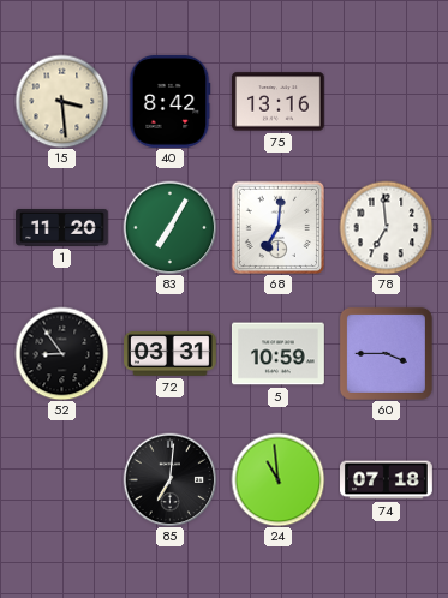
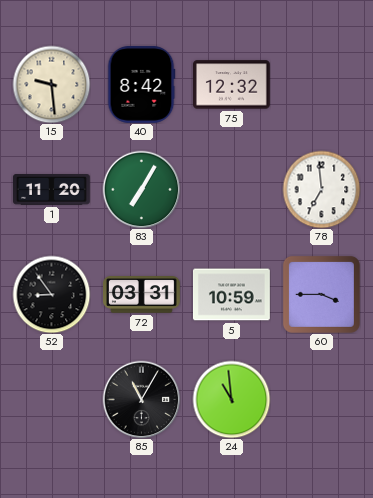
15: 3:29 -> 9:29 (51, 84)
75: 13:16 -> 12:32 (231, 85)
68: 7:01 -> none (277, 227)
85: 7:01 -> 11:05 (141, 399)
74: 07:18 -> none (387, 480)
